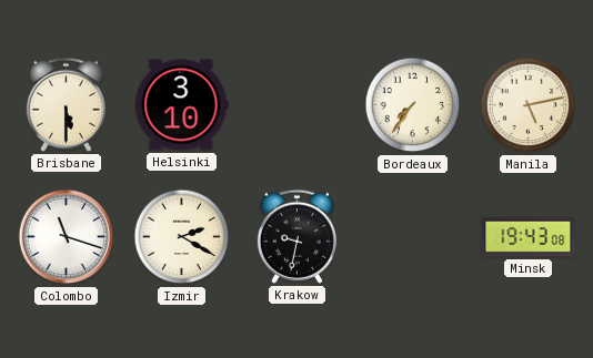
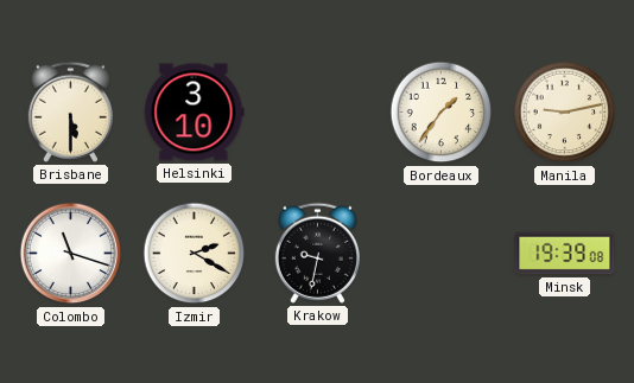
Bordeaux: 7:36 -> 1:36 (442, 113)
Manila: 5:13 -> 9:13 (565, 113)
Minsk: 19:43 -> 19:39 (565, 254)
